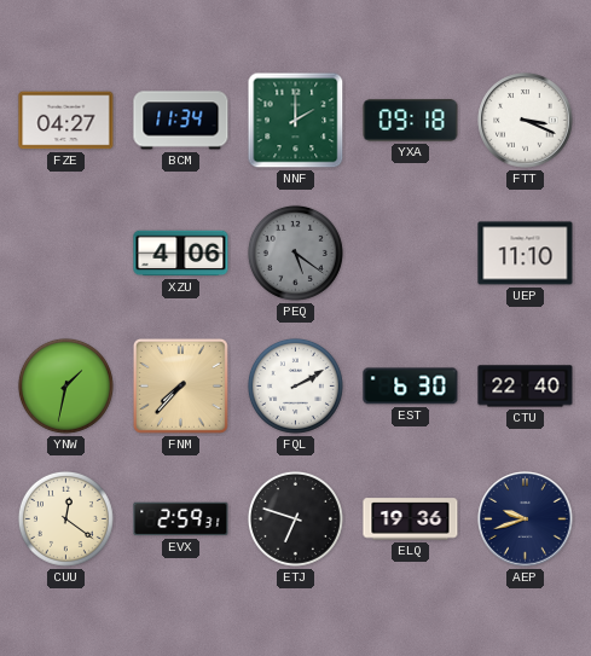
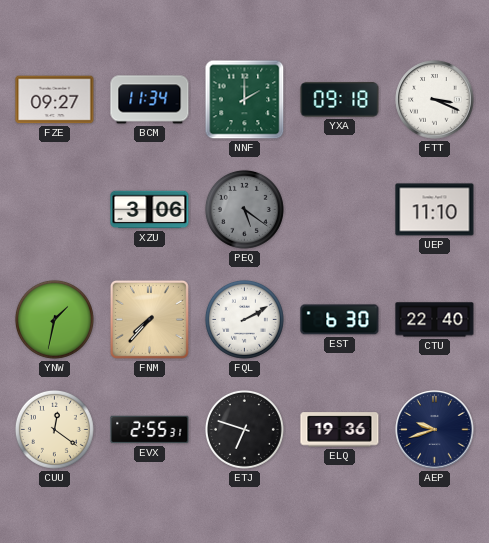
FZE: 04:27 -> 09:27 (55, 100)
XZU: 4:06 -> 3:06 (150, 210)
EVX: 2:59 -> 2:55 (150, 430)
